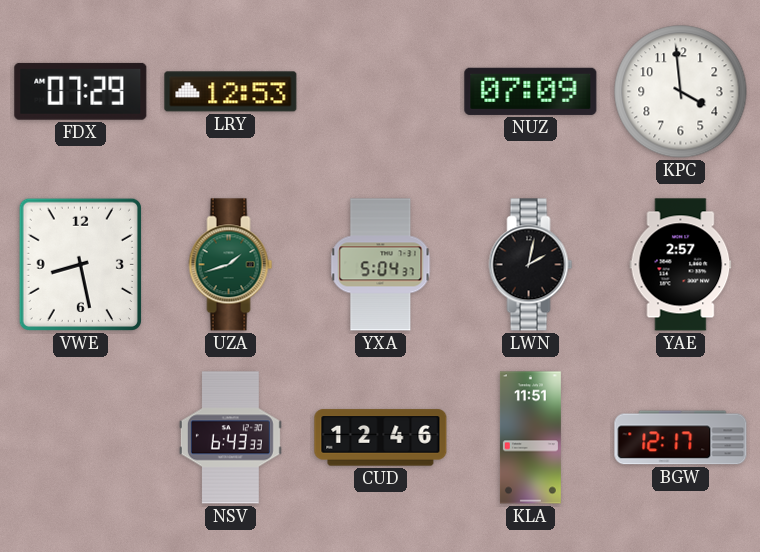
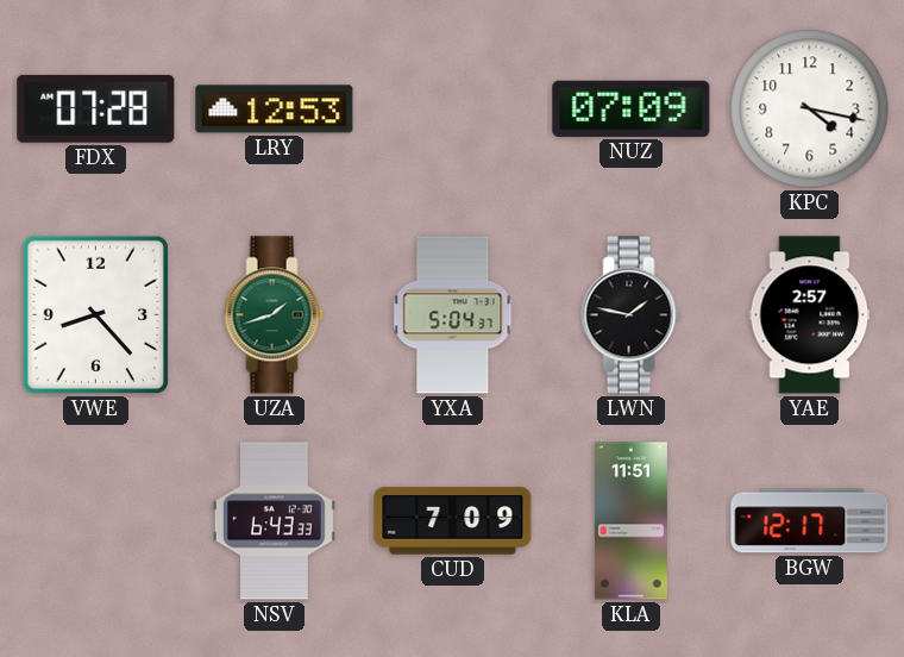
FDX: 07:29 -> 07:28 (96, 108)
KPC: 3:59 -> 4:17 (810, 109)
VWE: 8:28 -> 8:23 (95, 314)
LWN: 2:02 -> 1:47 (632, 315)
CUD: 12:46 -> 7:09 (453, 521)
